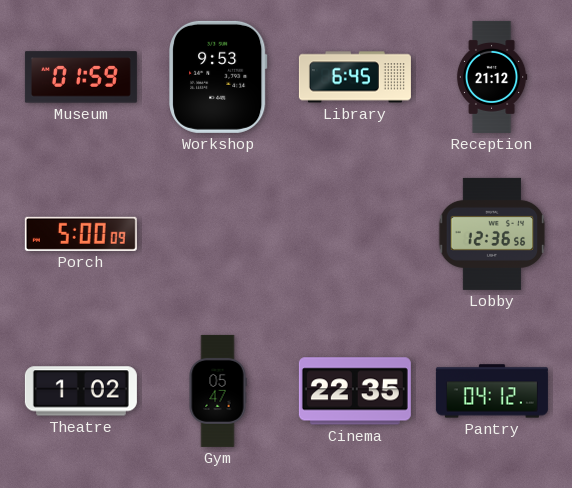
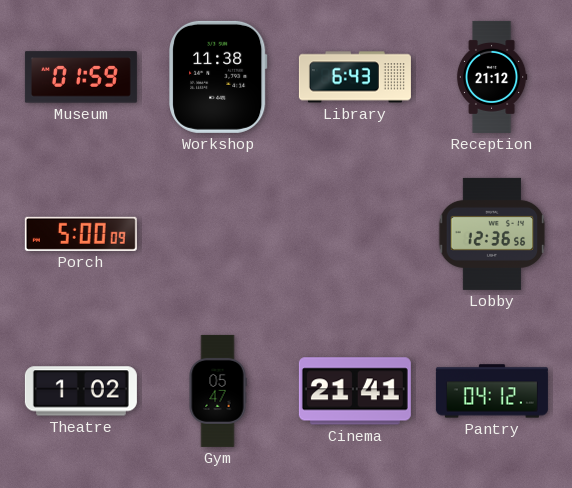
Workshop: 9:53 -> 11:38 (218, 77)
Library: 6:45 -> 6:43 (355, 77)
Cinema: 22:35 -> 21:41 (355, 391)
